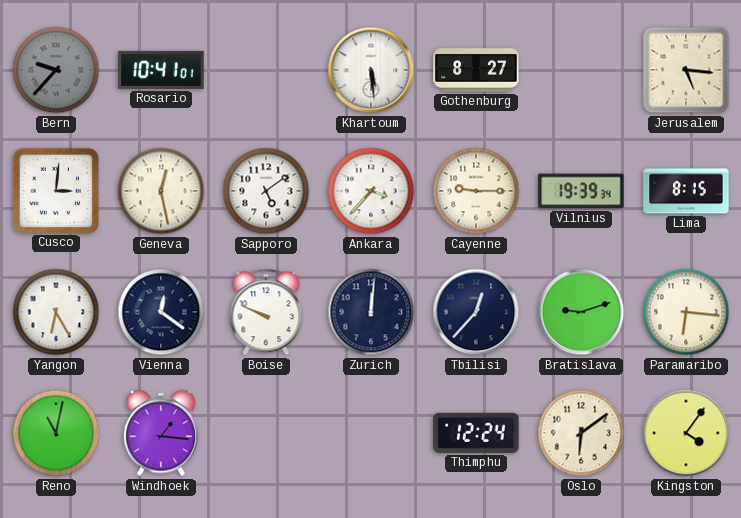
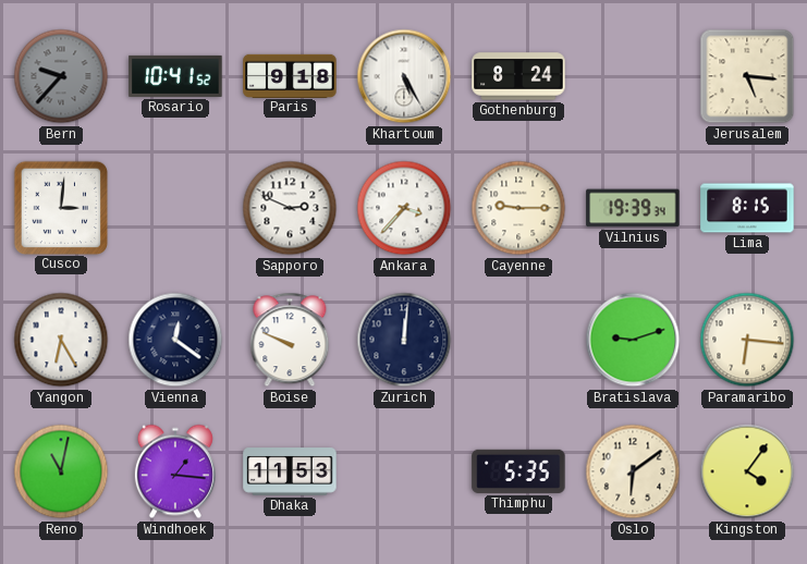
Rosario: 10:41:01 -> 10:41:52 (175, 76)
Paris: none -> 9:18 (290, 75)
Khartoum: 5:29 -> 5:25 (404, 76)
Gothenburg: 8:27 -> 8:24 (518, 76)
Geneva: 12:28 -> none (161, 191)
Sapporo: 5:09 -> 2:49 (290, 208)
Tbilisi: 12:37 -> none (476, 312)
Dhaka: none -> 11:53 (290, 471)
Thimphu: 12:24 -> 5:35 (518, 471)
